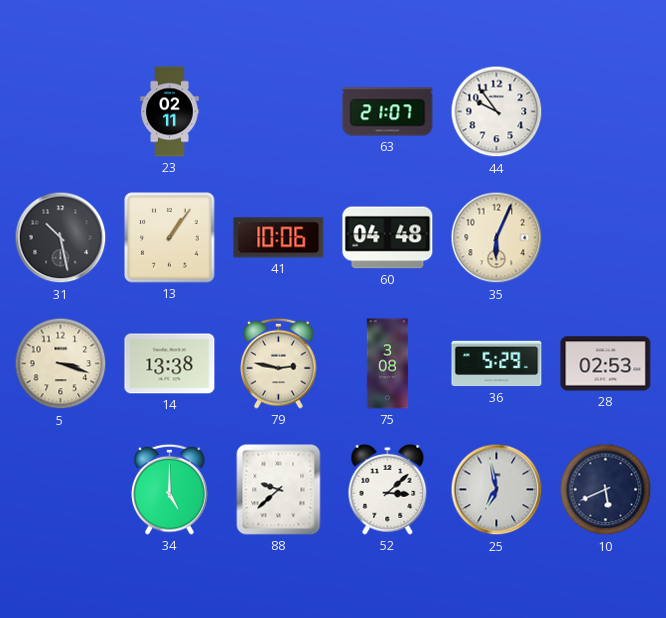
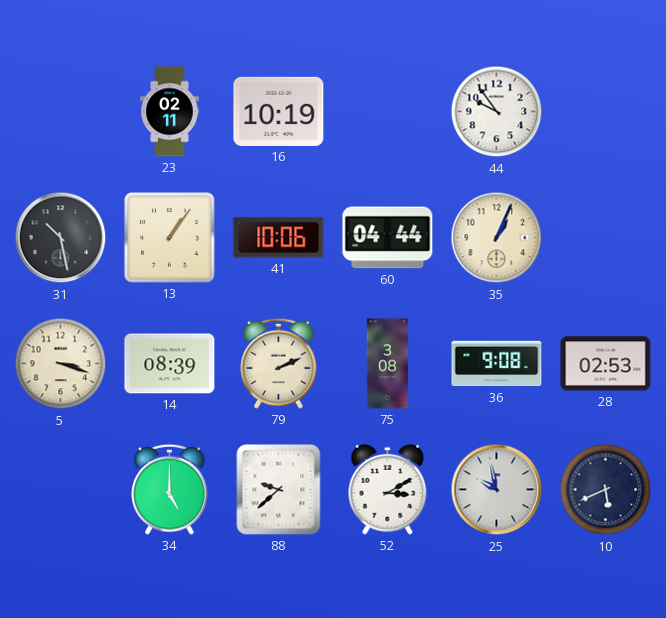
16: none -> 10:19 (279, 111)
63: 21:07 -> none (388, 112)
60: 04:48 -> 04:44 (388, 238)
35: 6:04 -> 1:04 (497, 238)
14: 13:38 -> 08:39 (170, 364)
79: 2:47 -> 2:11 (279, 363)
36: 5:29 -> 9:08 (497, 364)
52: 3:08 -> 3:10 (388, 489)
25: 6:58 -> 9:58 (497, 490)
